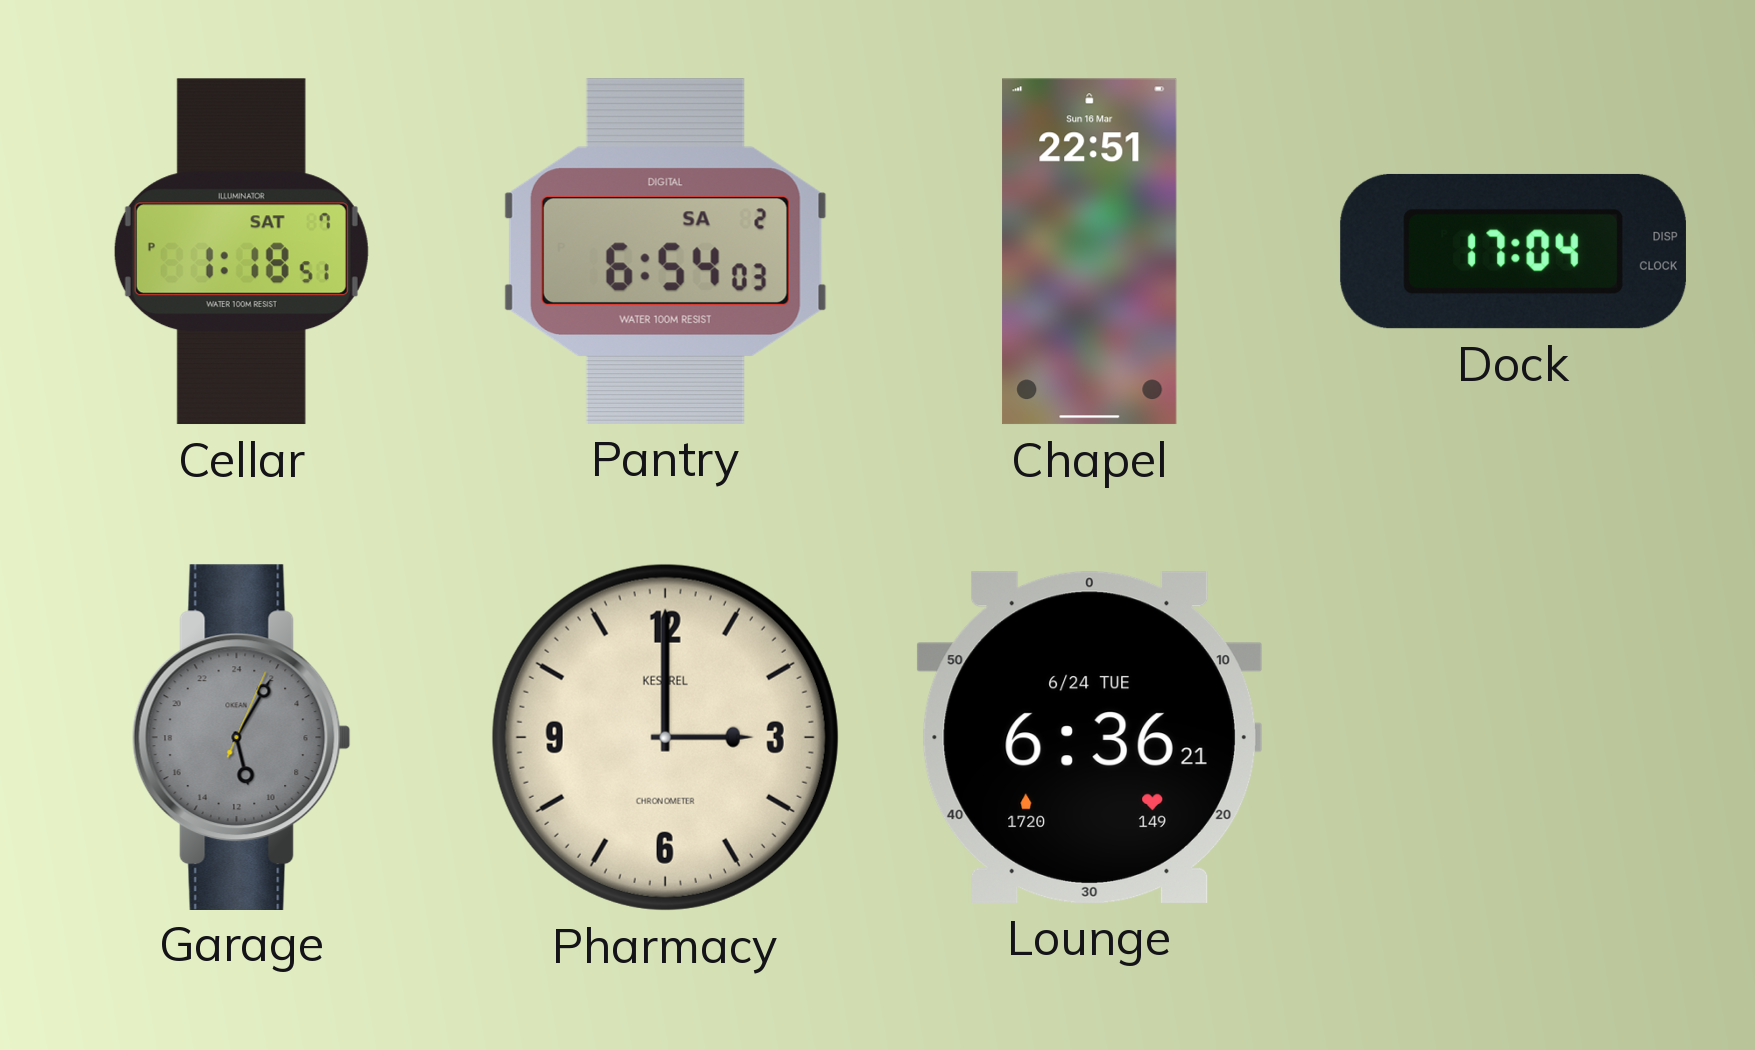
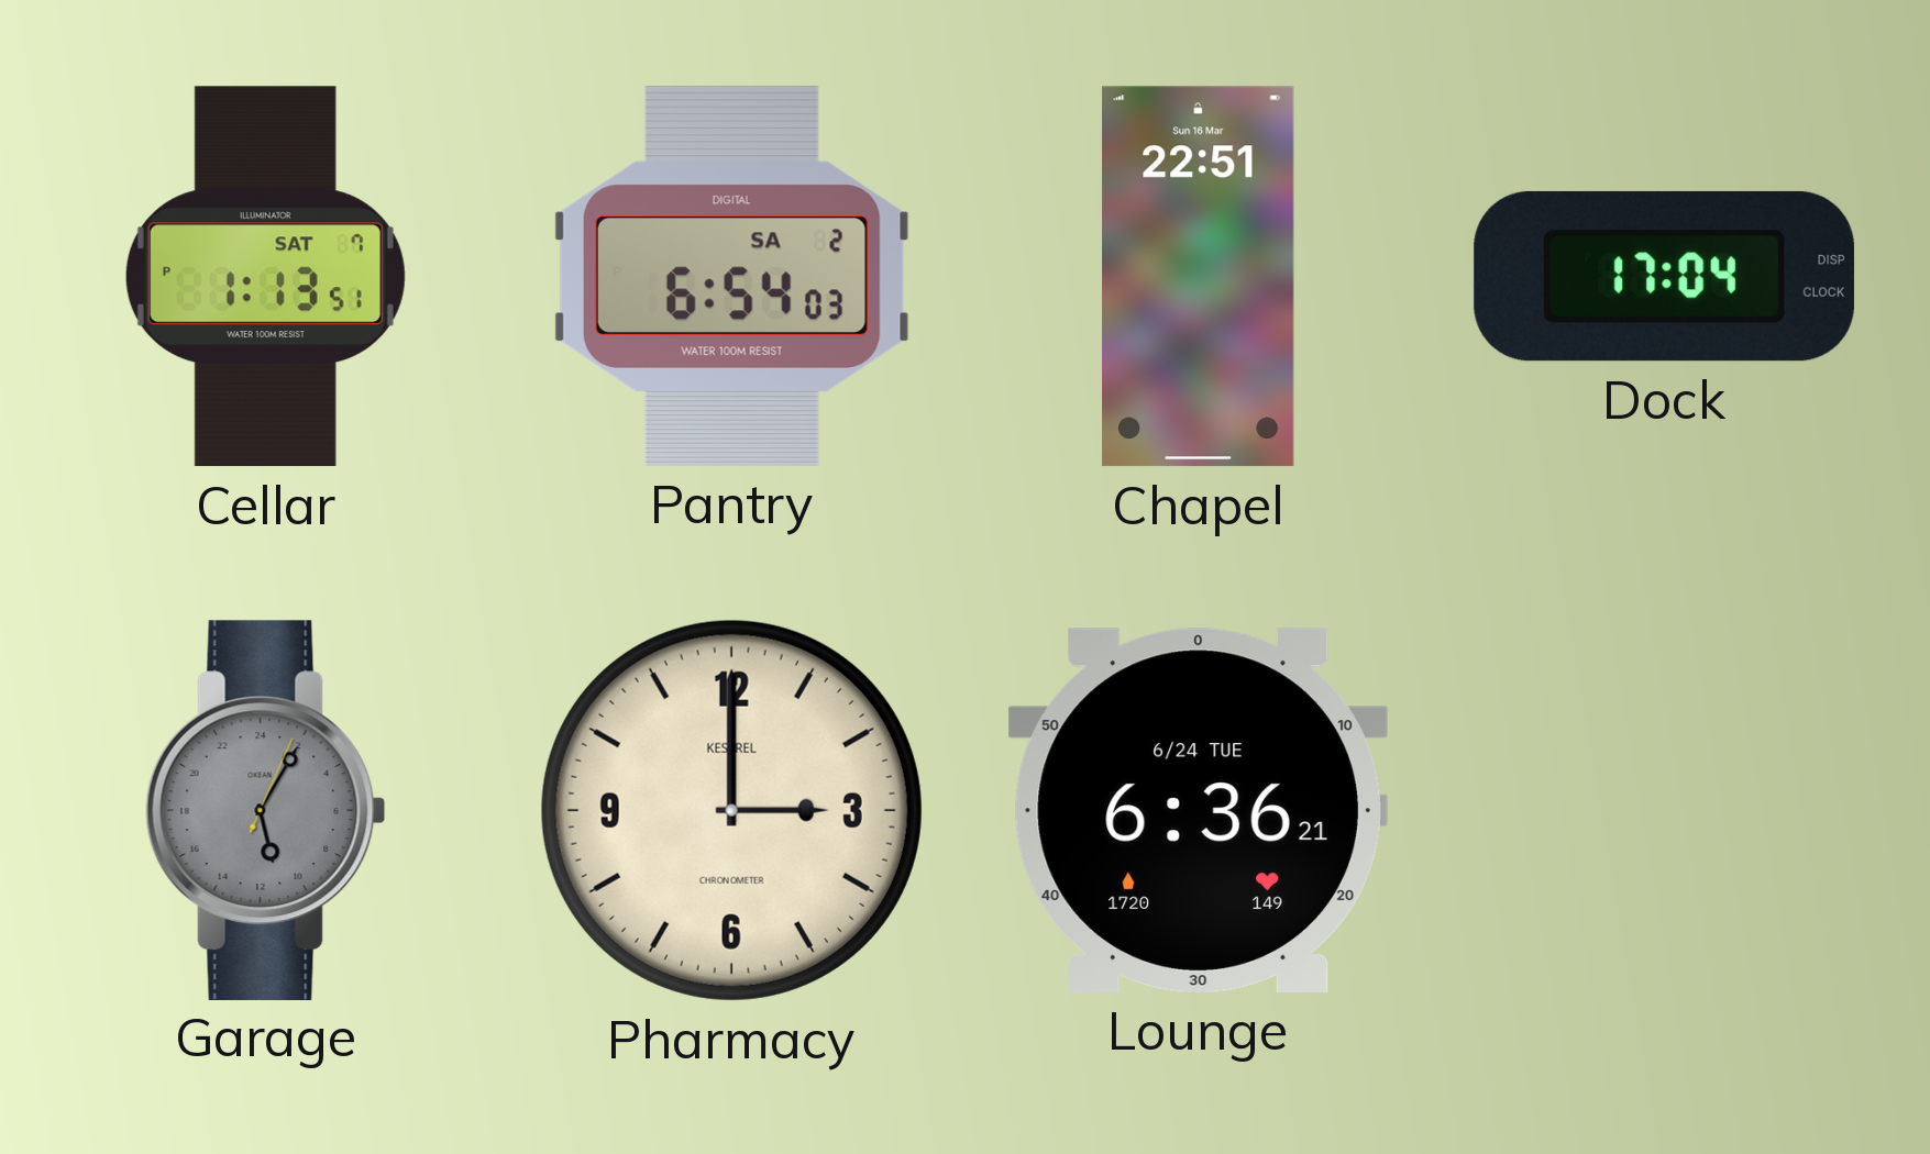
Cellar: 1:18 -> 1:13 (265, 277)
